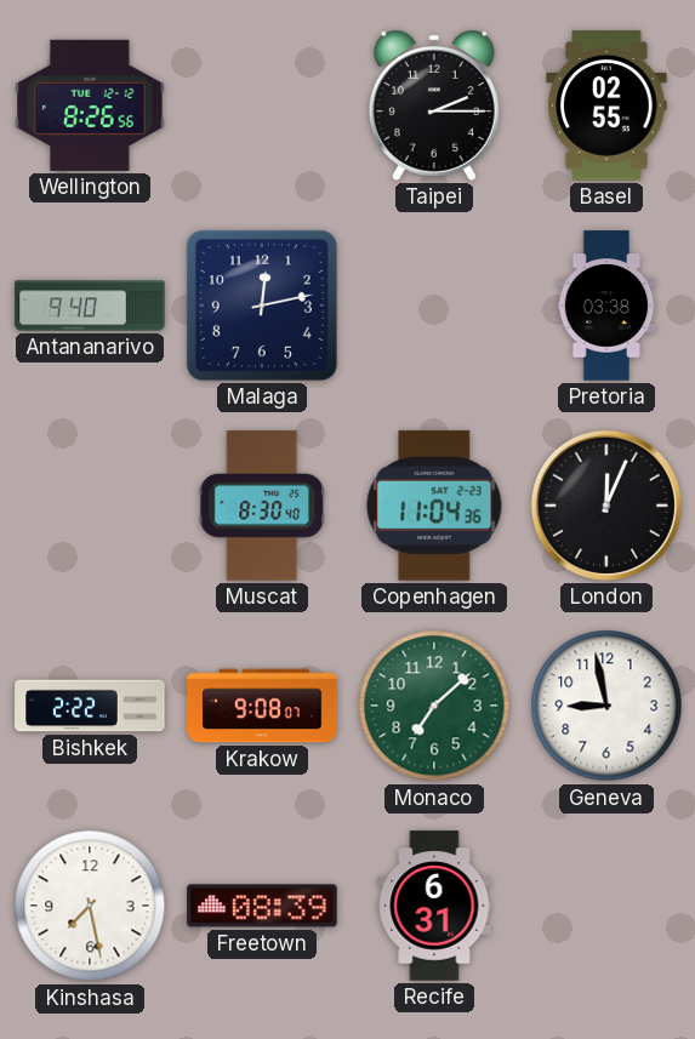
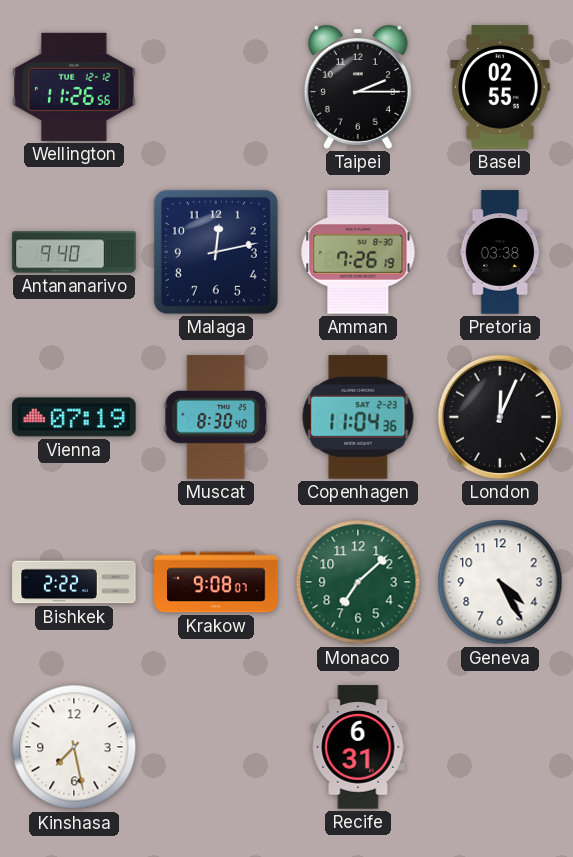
Wellington: 8:26 -> 11:26 (74, 87)
Amman: none -> 7:26 (358, 252)
Vienna: none -> 07:19 (74, 417)
Geneva: 8:58 -> 4:25 (500, 582)
Freetown: 08:39 -> none (262, 906)
